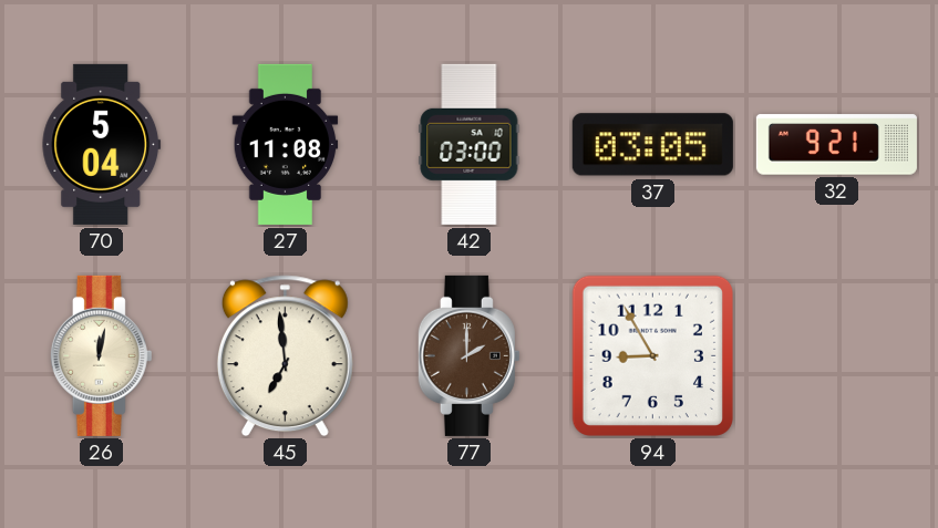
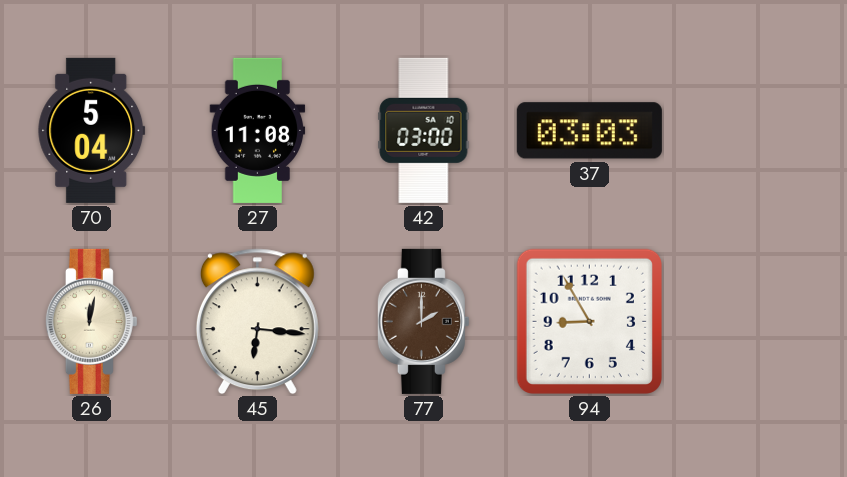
37: 03:05 -> 03:03 (589, 131)
32: 9:21 -> none (836, 145)
45: 6:59 -> 6:16 (257, 322)
